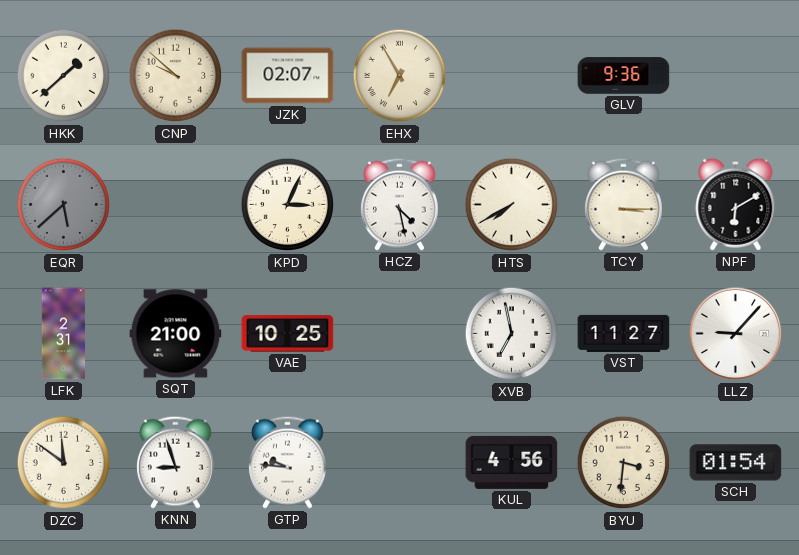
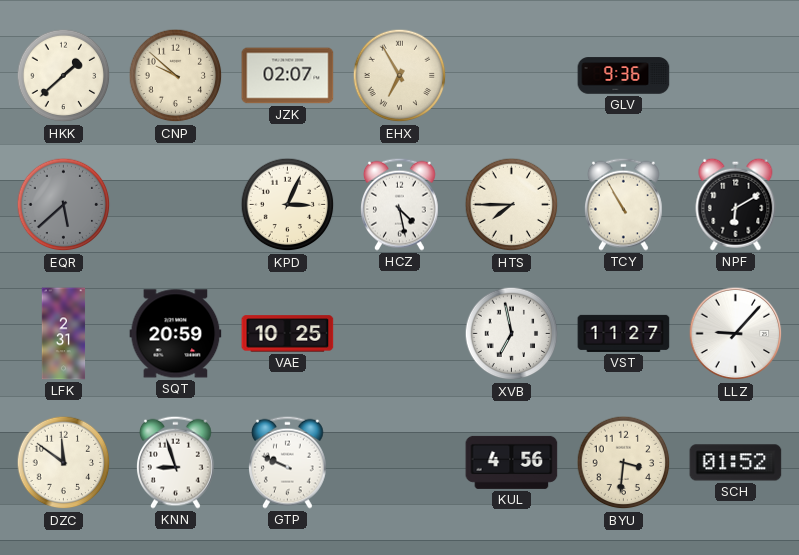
HTS: 7:40 -> 7:45 (512, 205)
TCY: 3:15 -> 10:55 (624, 204)
SQT: 21:00 -> 20:59 (176, 334)
GTP: 9:46 -> 9:49 (288, 462)
SCH: 01:54 -> 01:52 (736, 463)
